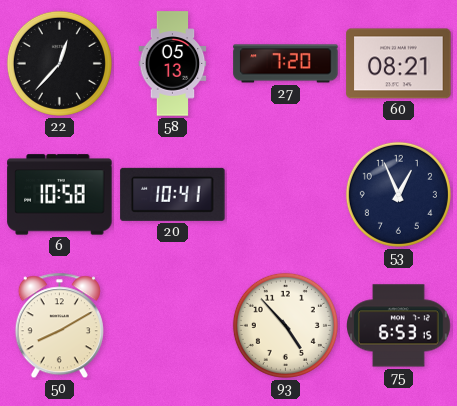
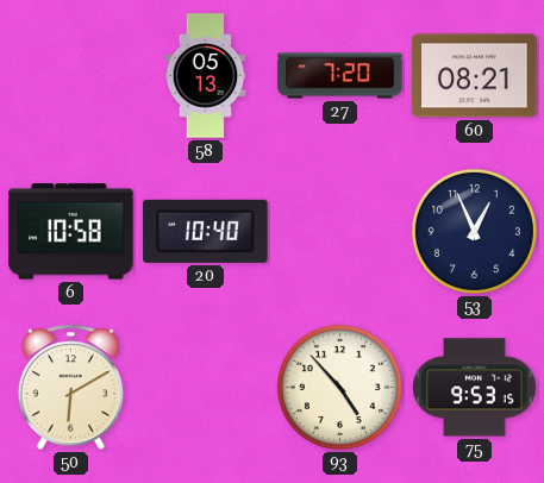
22: 12:37 -> none (59, 63)
20: 10:41 -> 10:40 (206, 231)
50: 8:10 -> 6:10 (70, 388)
75: 6:53 -> 9:53 (475, 388)
